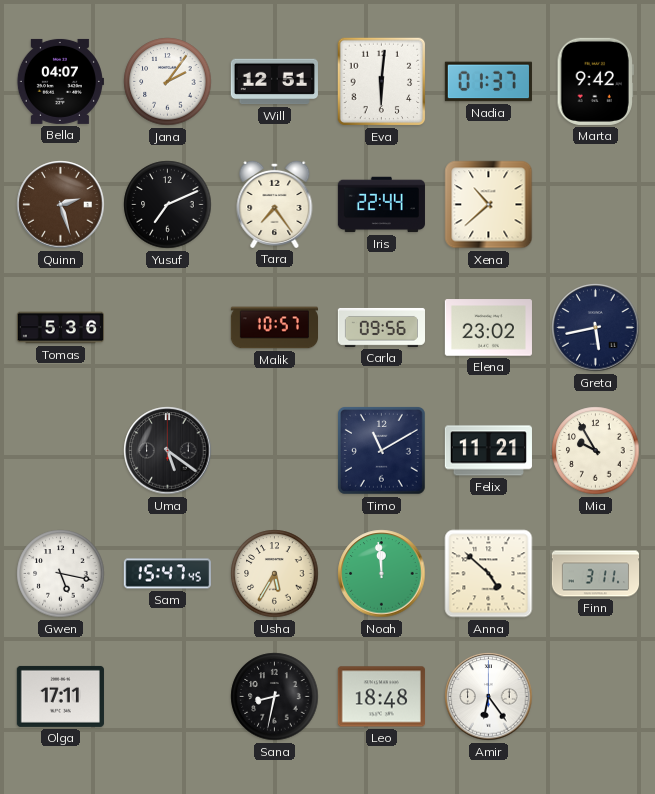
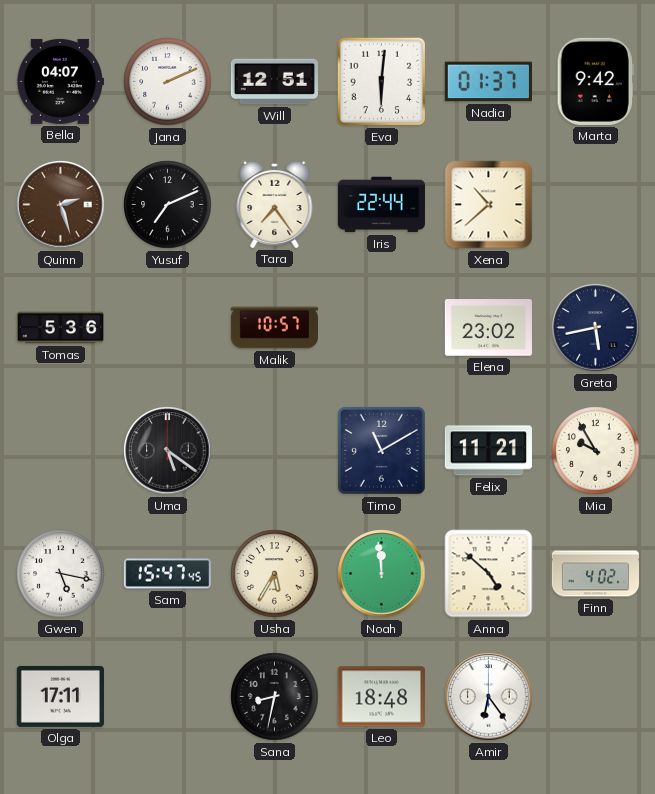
Jana: 2:06 -> 2:11 (168, 82)
Carla: 09:56 -> none (381, 328)
Finn: 3:11 -> 4:02 (595, 574)
